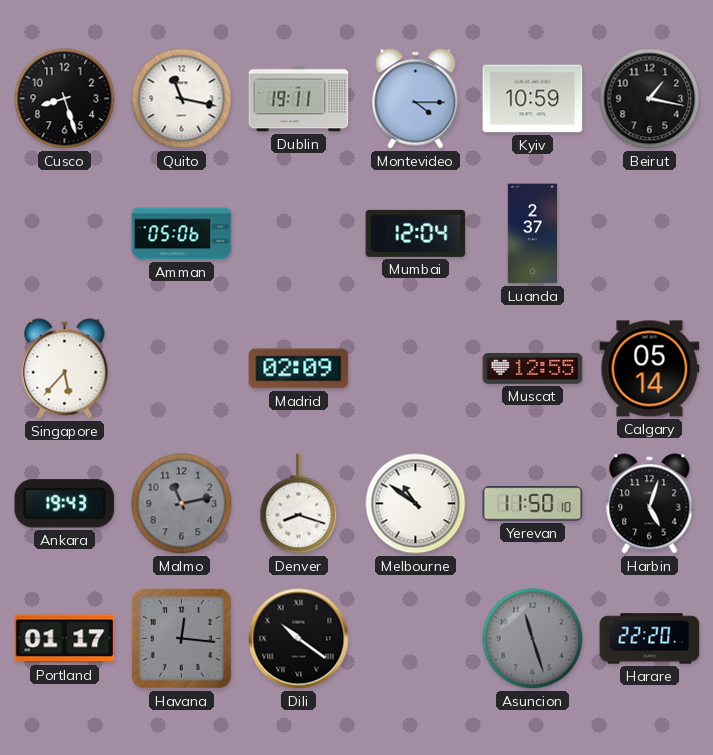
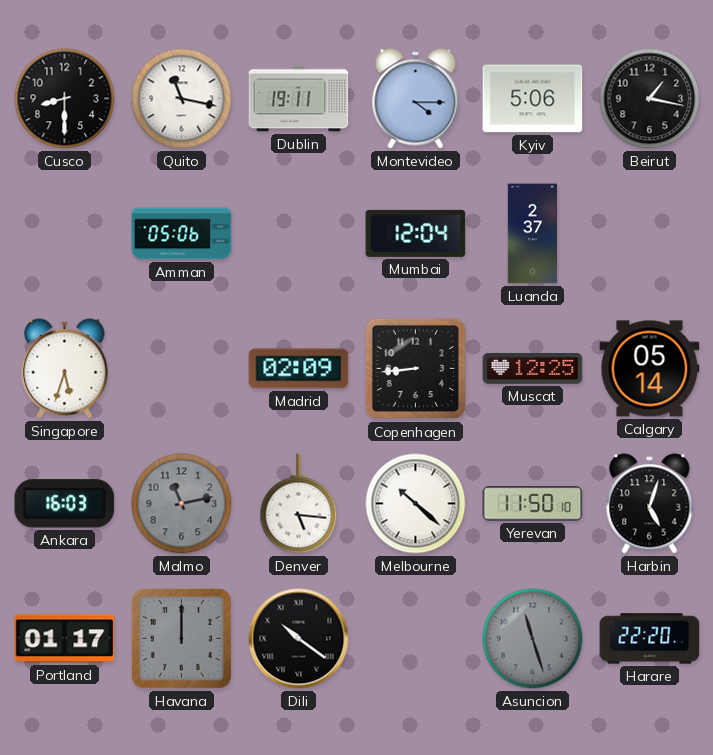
Cusco: 8:27 -> 8:30 (65, 99)
Kyiv: 10:59 -> 5:06 (533, 99)
Singapore: 5:37 -> 5:33 (65, 369)
Copenhagen: none -> 8:44 (416, 369)
Muscat: 12:55 -> 12:25 (533, 369)
Ankara: 19:43 -> 16:03 (65, 504)
Denver: 8:18 -> 5:16 (299, 504)
Melbourne: 10:51 -> 10:22 (416, 504)
Havana: 12:16 -> 12:00 (182, 639)
